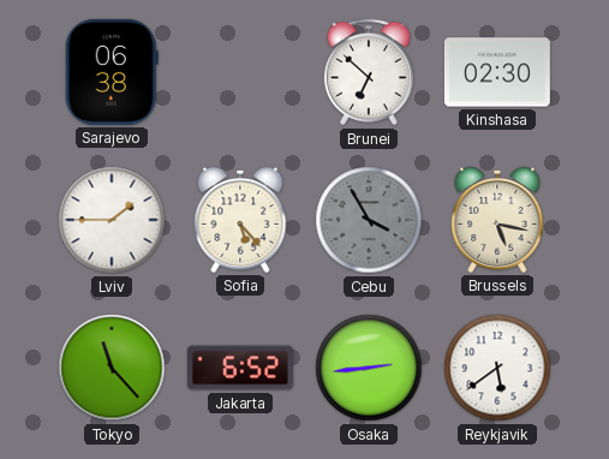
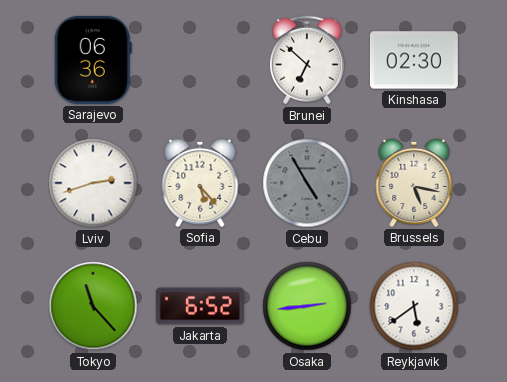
Sarajevo: 06:38 -> 06:36 (93, 60)
Lviv: 1:45 -> 2:42 (93, 183)
Cebu: 3:55 -> 4:55 (307, 183)
